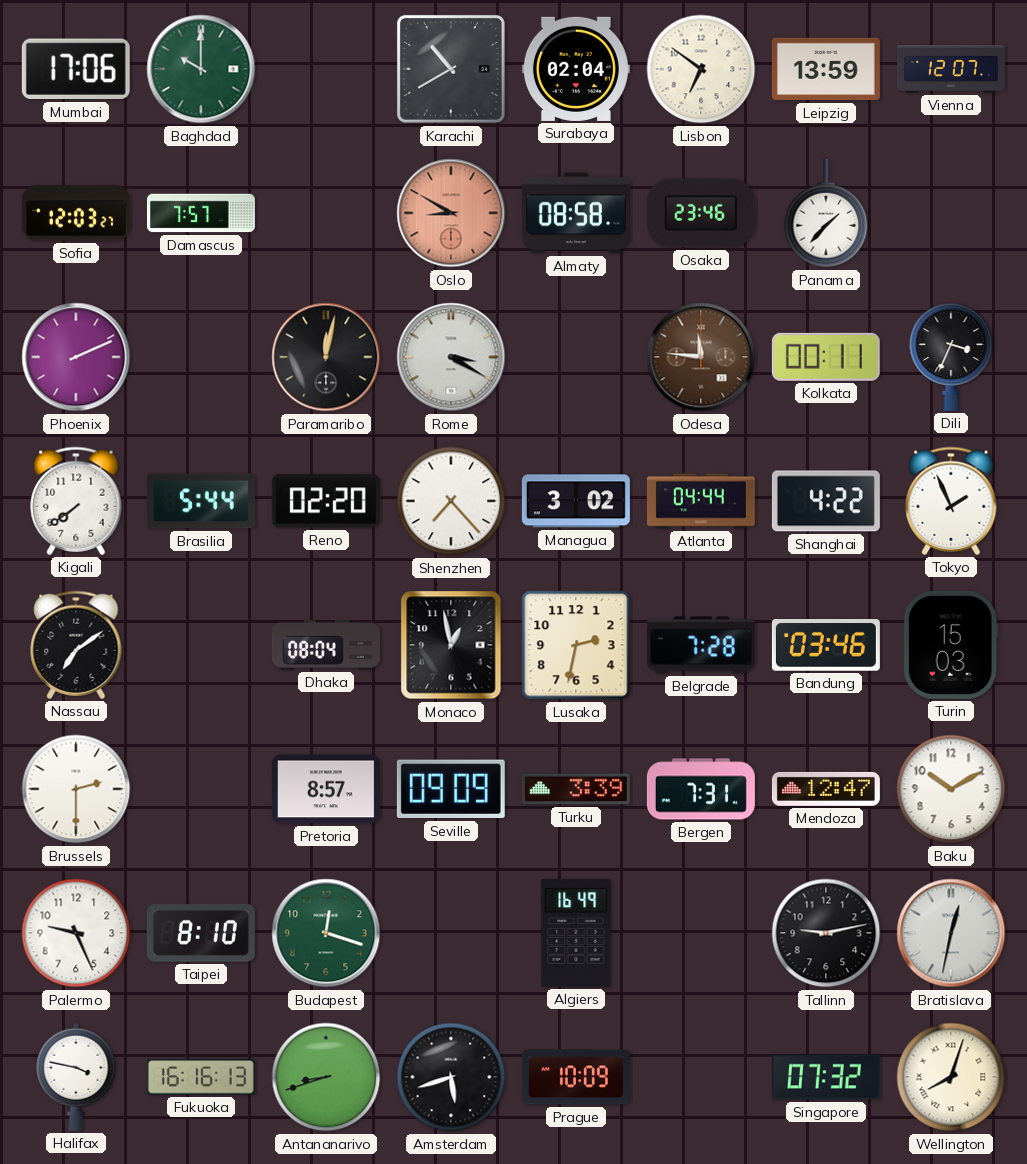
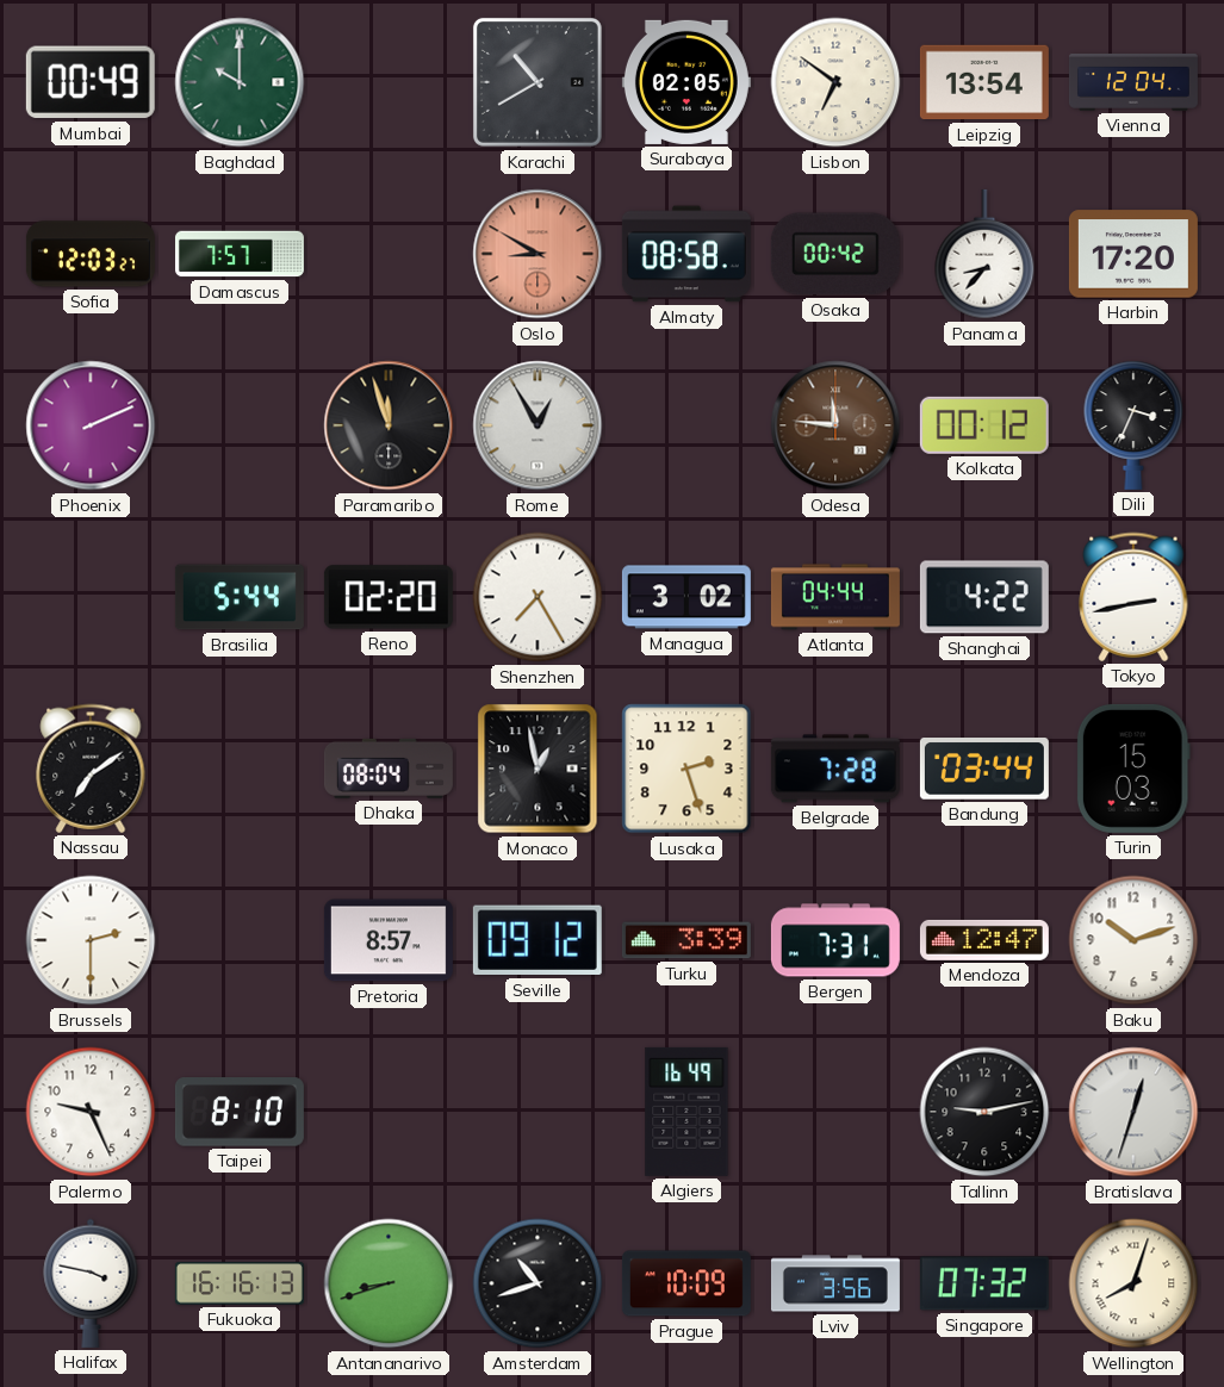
Mumbai: 17:06 -> 00:49 (91, 82)
Surabaya: 02:04 -> 02:05 (686, 82)
Leipzig: 13:59 -> 13:54 (984, 82)
Vienna: 12:07 -> 12:04 (1133, 82)
Osaka: 23:46 -> 00:42 (835, 254)
Panama: 1:37 -> 8:37 (984, 254)
Harbin: none -> 17:20 (1133, 254)
Paramaribo: 12:02 -> 11:57 (389, 425)
Rome: 3:20 -> 12:55 (538, 425)
Kolkata: 00:11 -> 00:12 (984, 425)
Kigali: 7:39 -> none (76, 501)
Shenzhen: 7:23 -> 7:25 (538, 597)
Tokyo: 1:56 -> 2:43 (1133, 597)
Lusaka: 2:32 -> 2:27 (686, 769)
Bandung: 03:46 -> 03:44 (984, 769)
Seville: 09:09 -> 09:12 (538, 940)
Baku: 10:10 -> 10:12 (1133, 940)
Budapest: 12:18 -> none (326, 933)
Bratislava: 12:32 -> 12:33 (1133, 1112)
Amsterdam: 5:42 -> 10:42 (538, 1283)
Lviv: none -> 3:56 (835, 1283)
